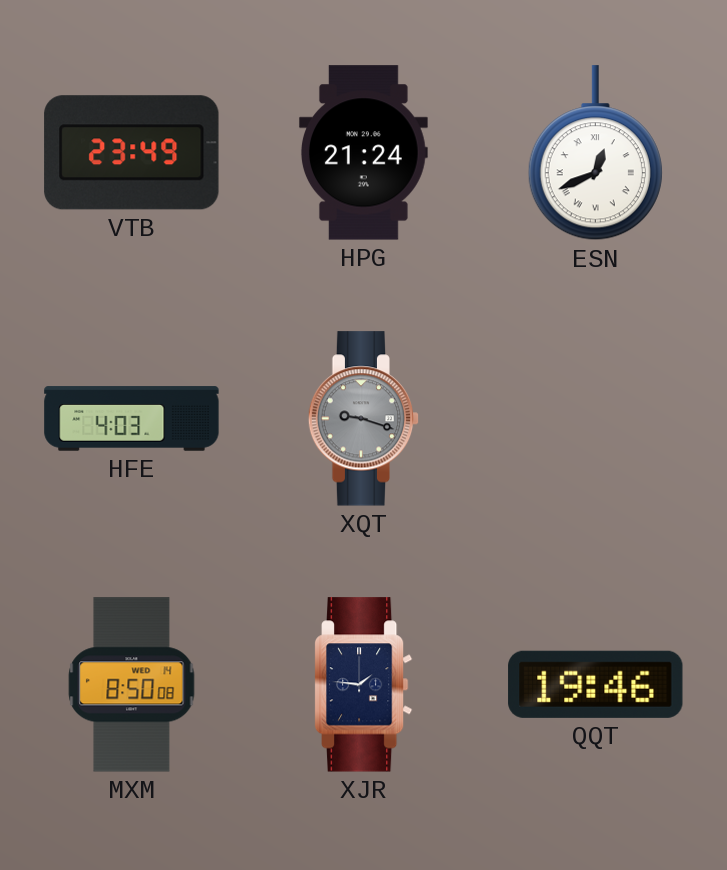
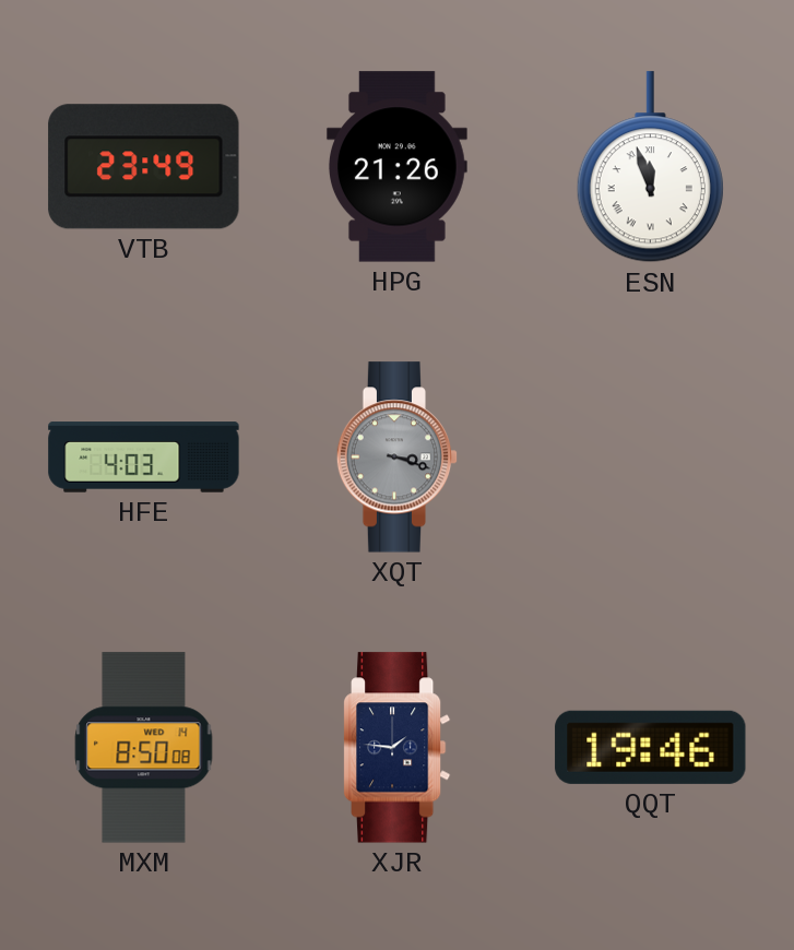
HPG: 21:24 -> 21:26 (396, 167)
ESN: 12:41 -> 11:57 (650, 167)
XQT: 9:18 -> 3:18 (398, 458)
